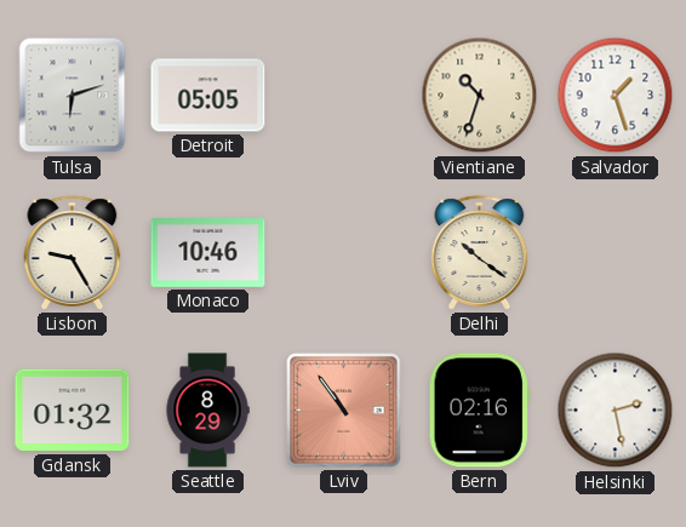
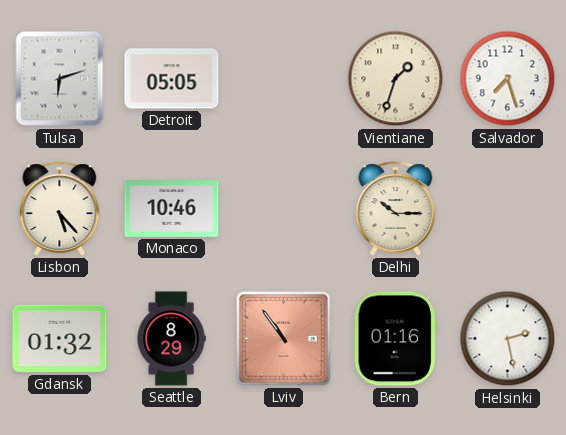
Vientiane: 10:33 -> 1:33 (396, 79)
Salvador: 1:27 -> 7:27 (508, 79)
Lisbon: 9:25 -> 5:23 (60, 209)
Delhi: 10:21 -> 10:15 (396, 209)
Bern: 02:16 -> 01:16 (395, 339)
